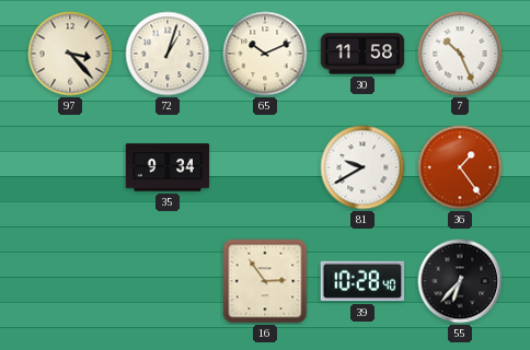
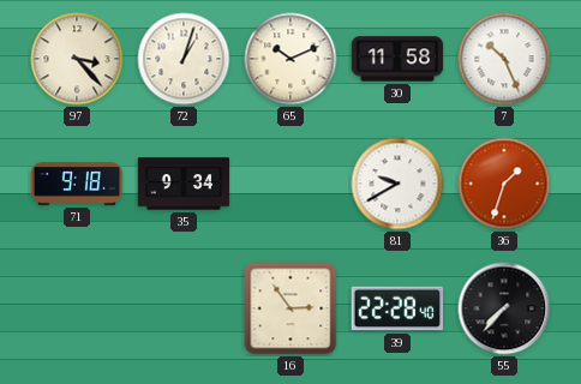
71: none -> 9:18 (77, 184)
36: 1:24 -> 1:33 (504, 184)
39: 10:28 -> 22:28 (397, 308)
55: 6:37 -> 7:37 (504, 308)
